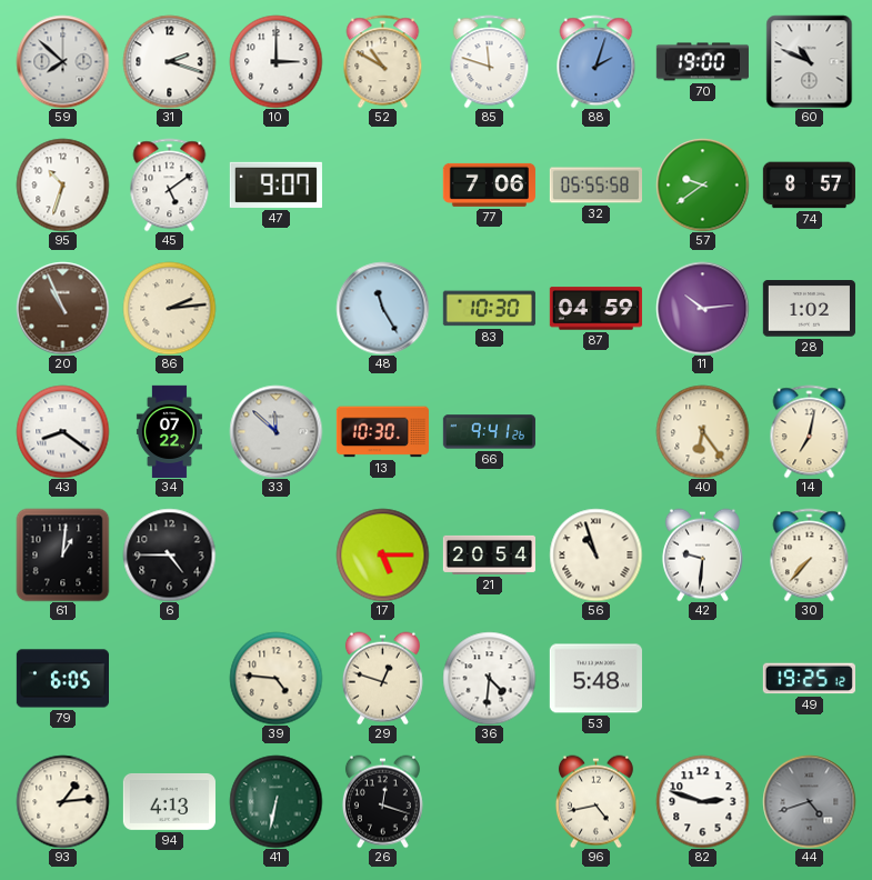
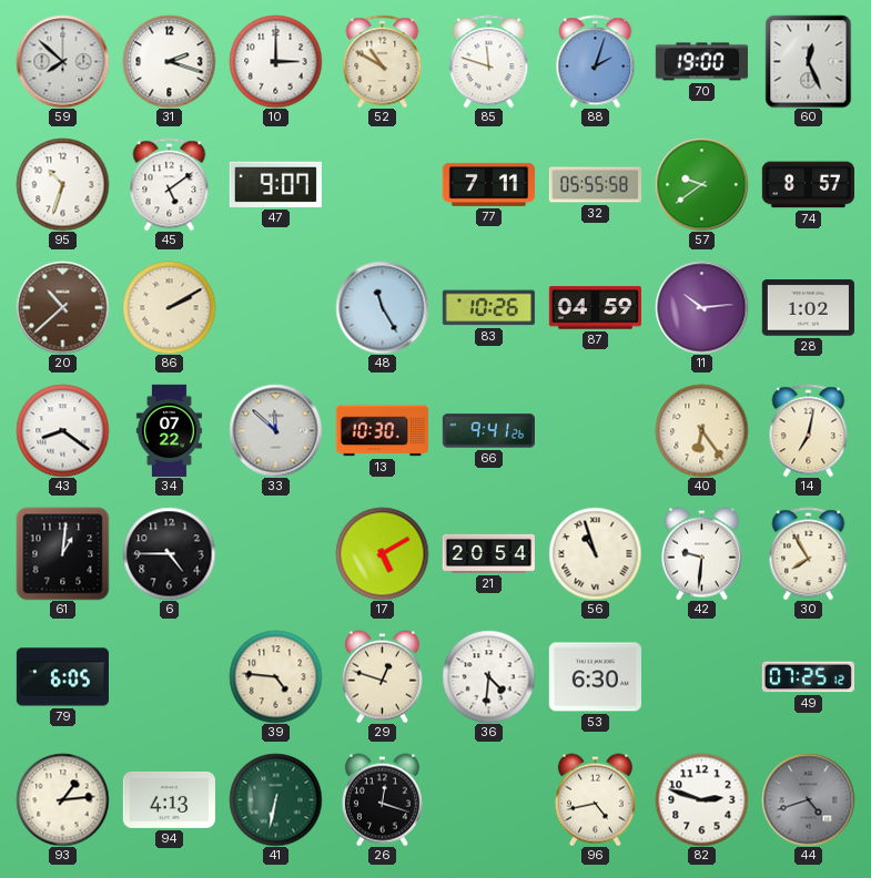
60: 10:49 -> 12:26 (809, 61)
77: 7:06 -> 7:11 (488, 184)
20: 10:56 -> 10:38 (62, 307)
86: 2:14 -> 2:10 (169, 307)
83: 10:30 -> 10:26 (488, 308)
17: 5:15 -> 5:10 (382, 553)
30: 7:37 -> 7:55 (809, 553)
53: 5:48 -> 6:30 (595, 677)
49: 19:25 -> 07:25 (808, 677)
